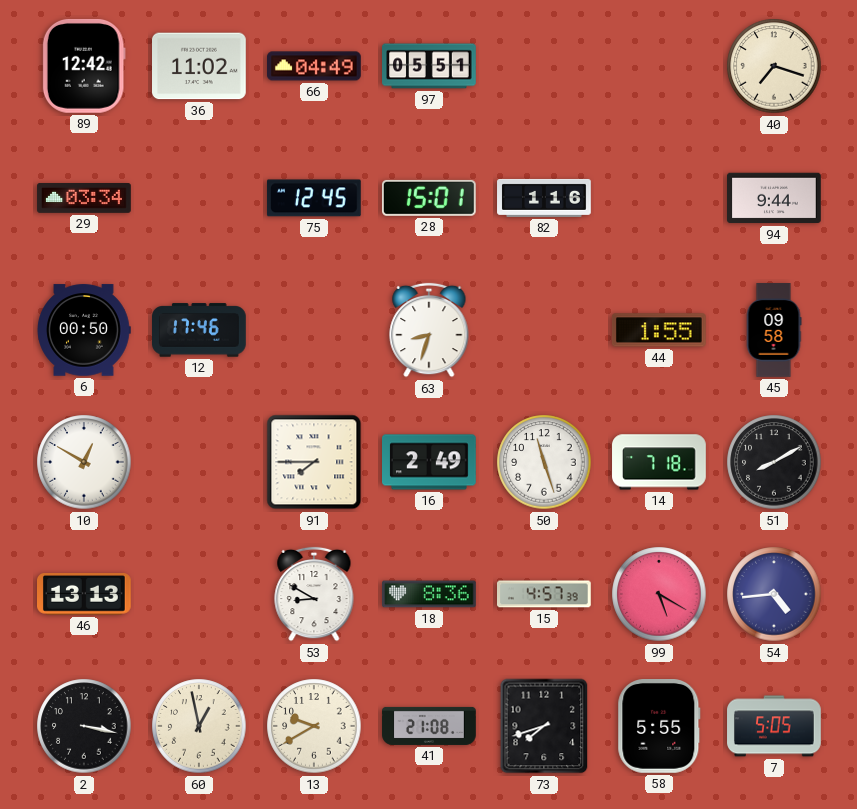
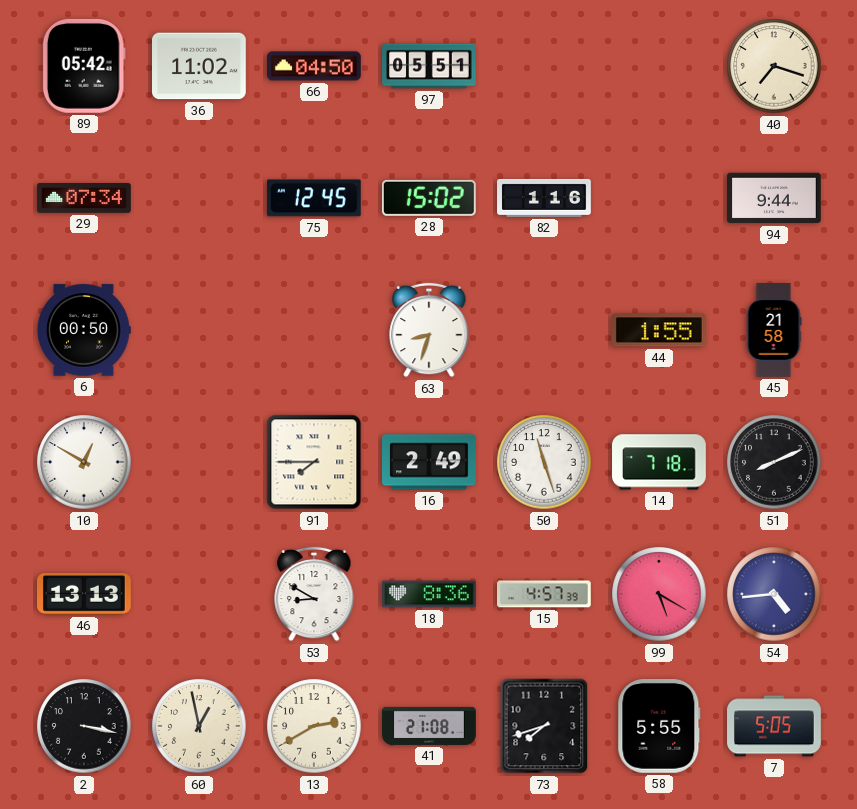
89: 12:42 -> 05:42 (84, 66)
66: 04:49 -> 04:50 (315, 66)
29: 03:34 -> 07:34 (84, 199)
28: 15:01 -> 15:02 (429, 198)
12: 17:46 -> none (200, 330)
45: 09:58 -> 21:58 (774, 330)
51: 8:10 -> 8:11 (774, 462)
13: 9:40 -> 2:40 (314, 726)
